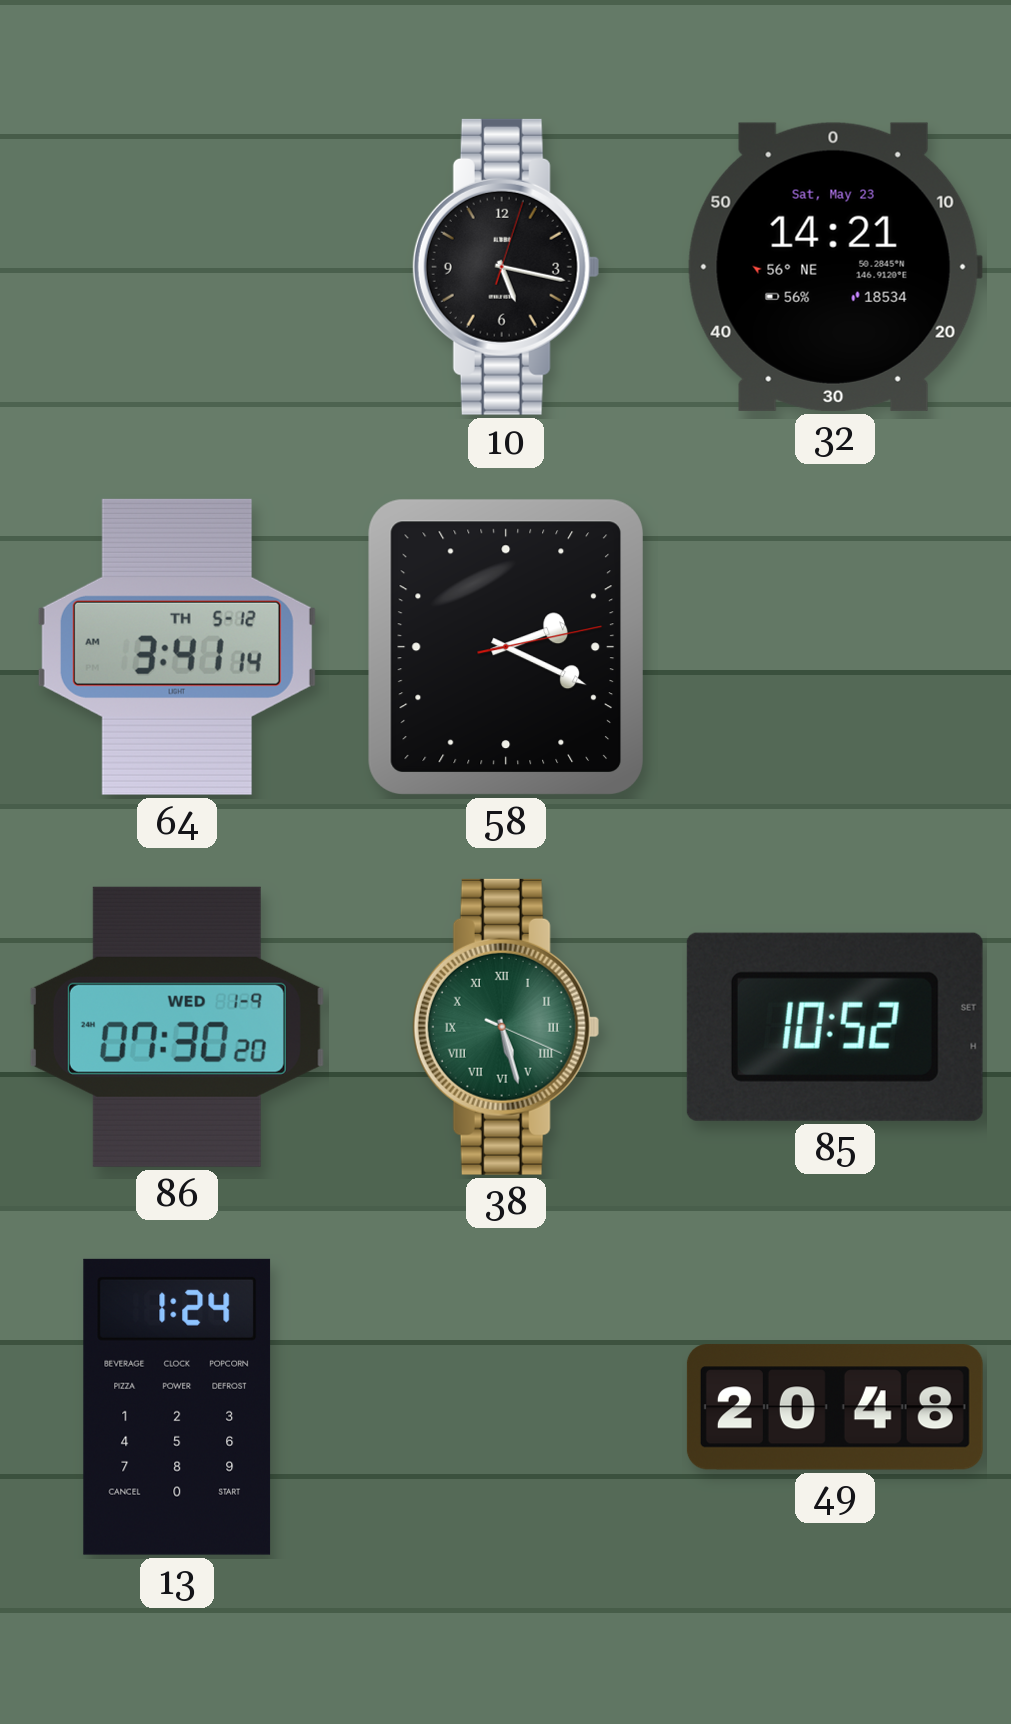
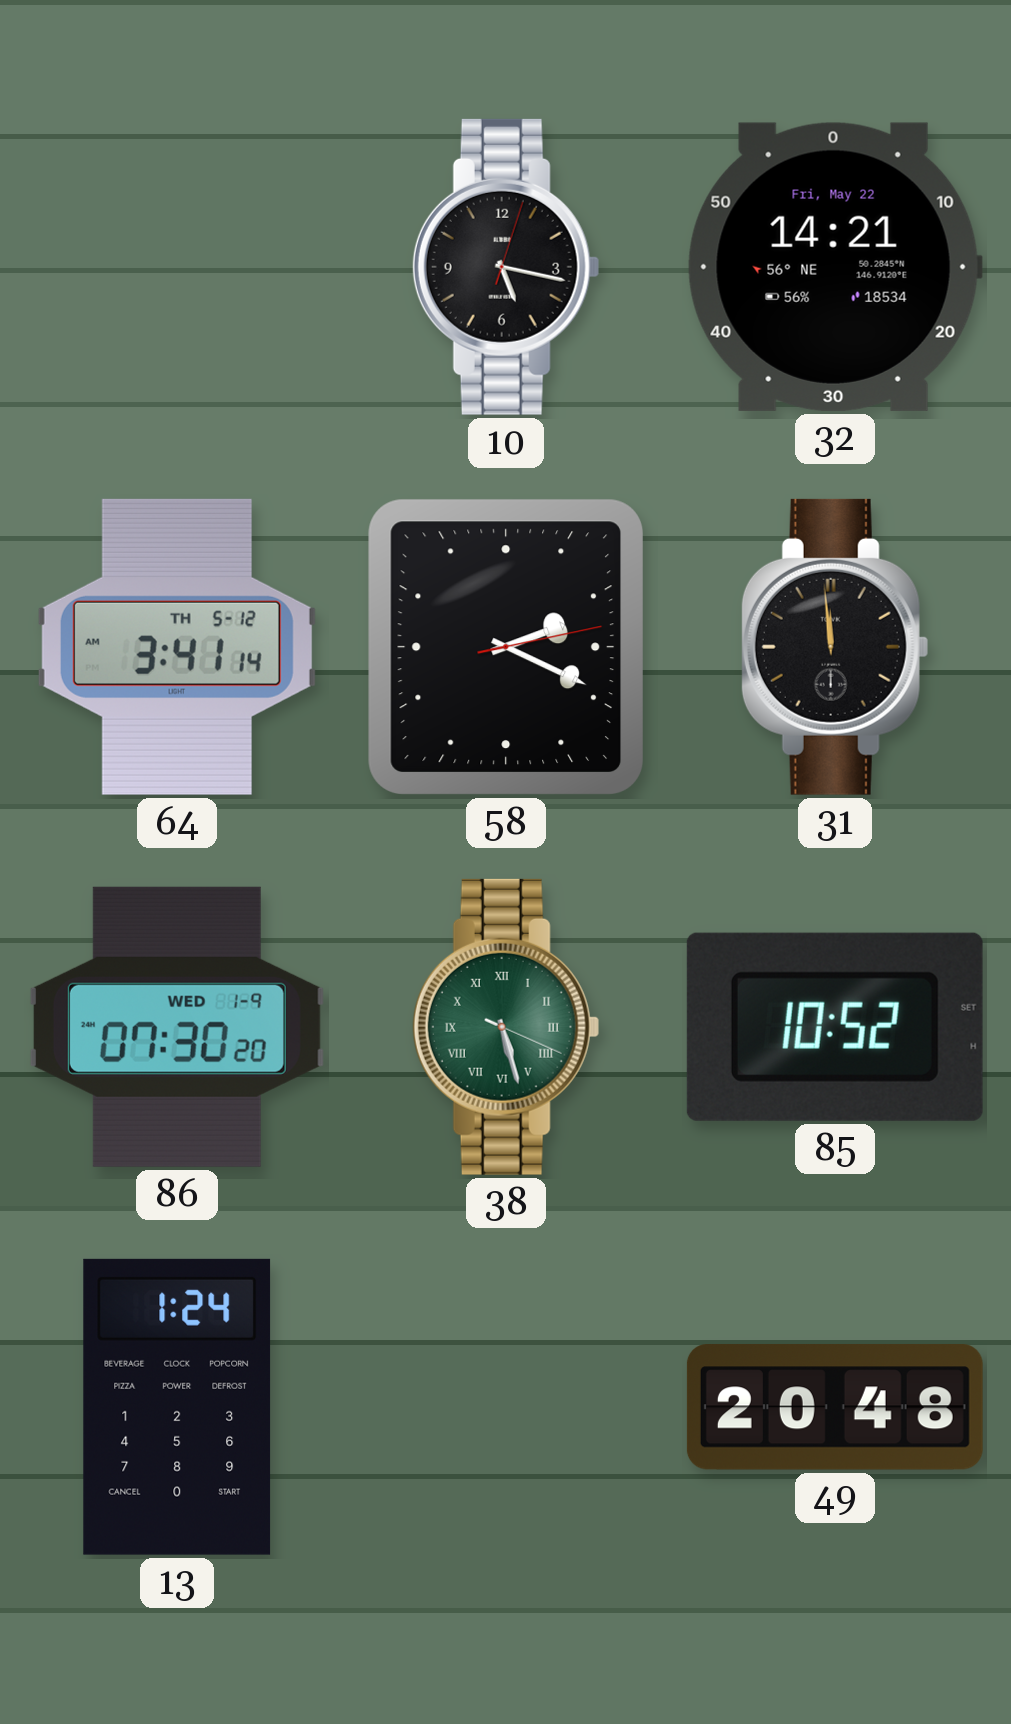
32 date: Sat, May 23 -> Fri, May 22 (835, 267)
31: none -> 11:59 (835, 647)
